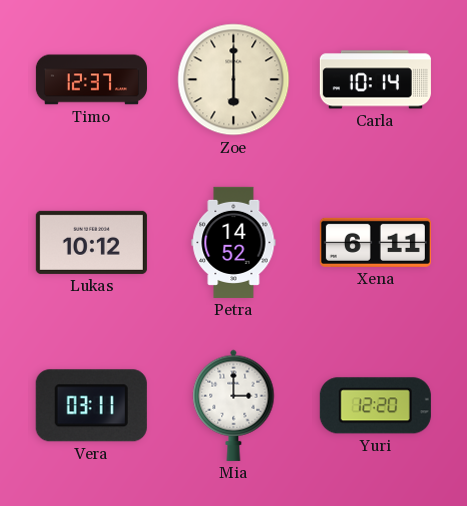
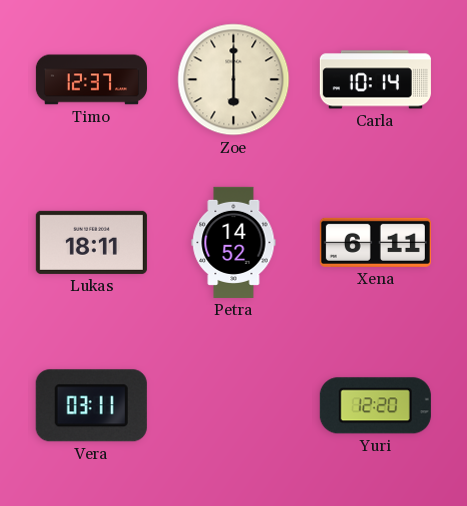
Lukas: 10:12 -> 18:11 (91, 242)
Mia: 3:00 -> none (234, 405)
